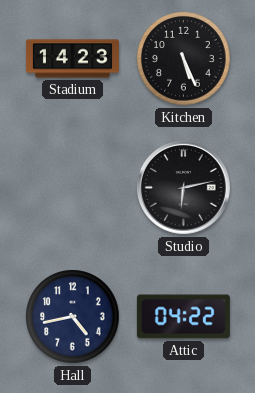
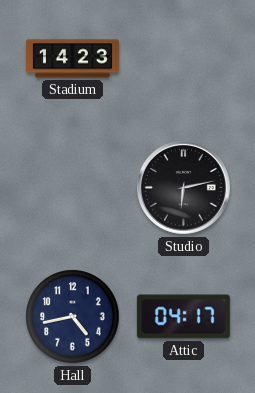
Kitchen: 5:26 -> none (184, 59)
Attic: 04:22 -> 04:17 (183, 317)
